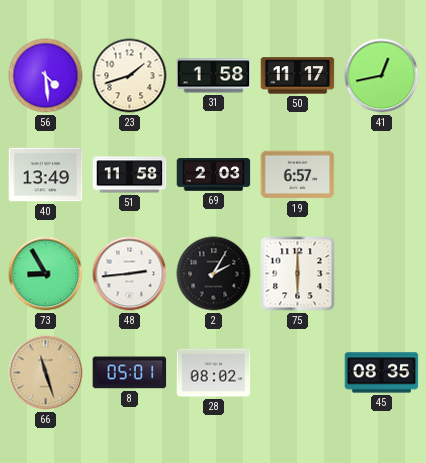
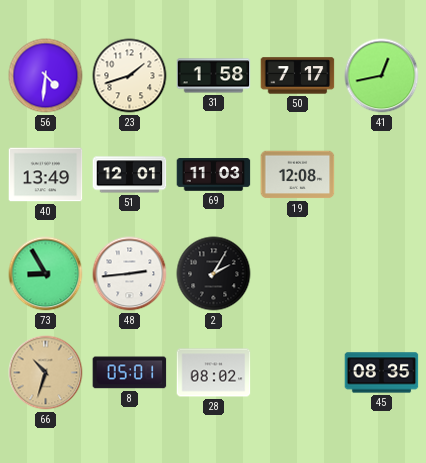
56: 4:29 -> 4:31 (46, 76)
50: 11:17 -> 7:17 (298, 76)
51: 11:58 -> 12:01 (130, 175)
69: 2:03 -> 11:03 (214, 175)
19: 6:57 -> 12:08 (298, 175)
75: 6:00 -> none (298, 274)
66: 11:27 -> 10:33 (46, 373)
